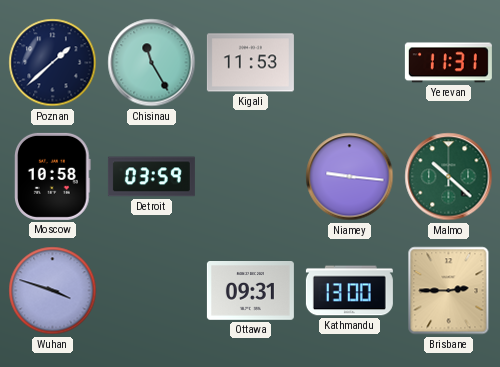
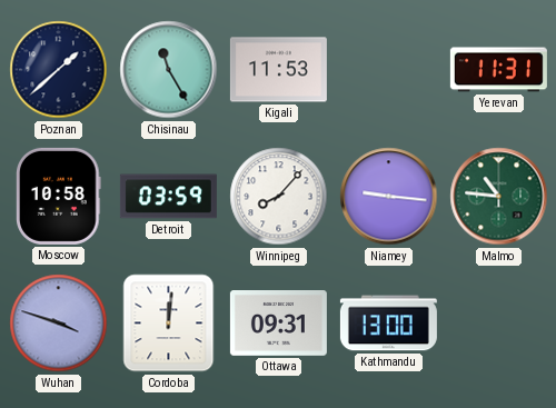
Winnipeg: none -> 8:07 (279, 197)
Malmo: 10:22 -> 10:46 (499, 197)
Cordoba: none -> 12:01 (169, 324)
Brisbane: 2:45 -> none (449, 291)
